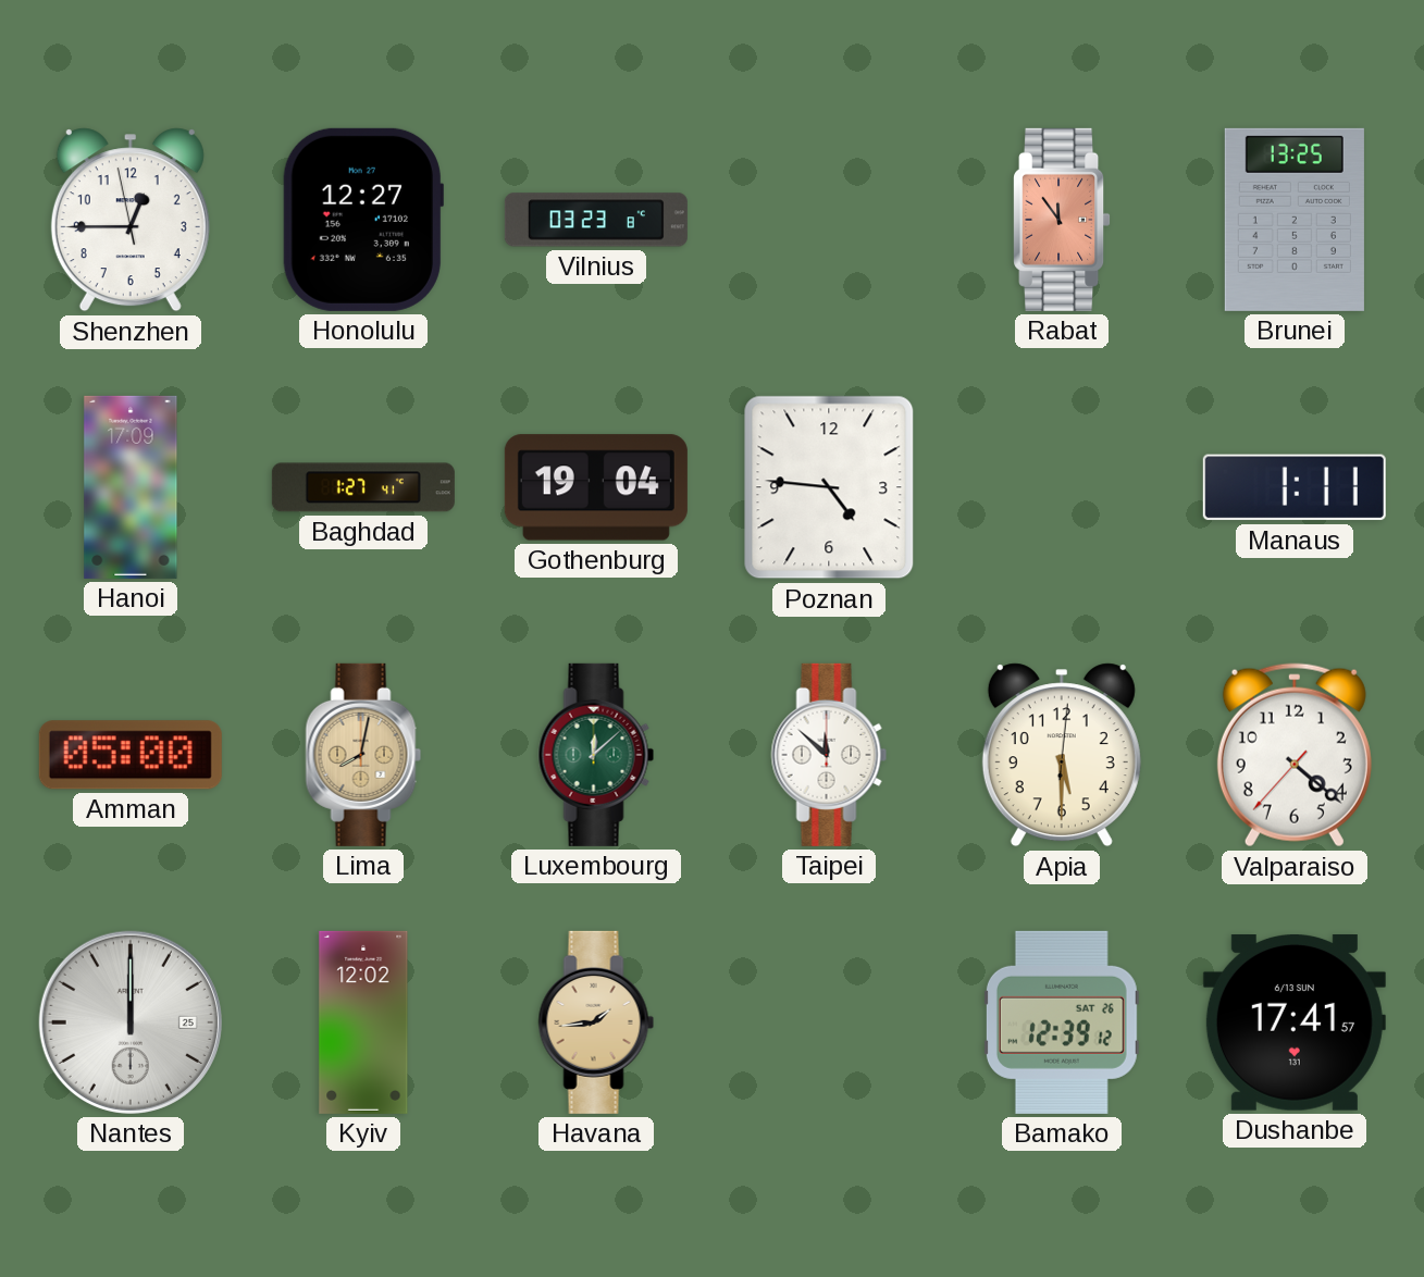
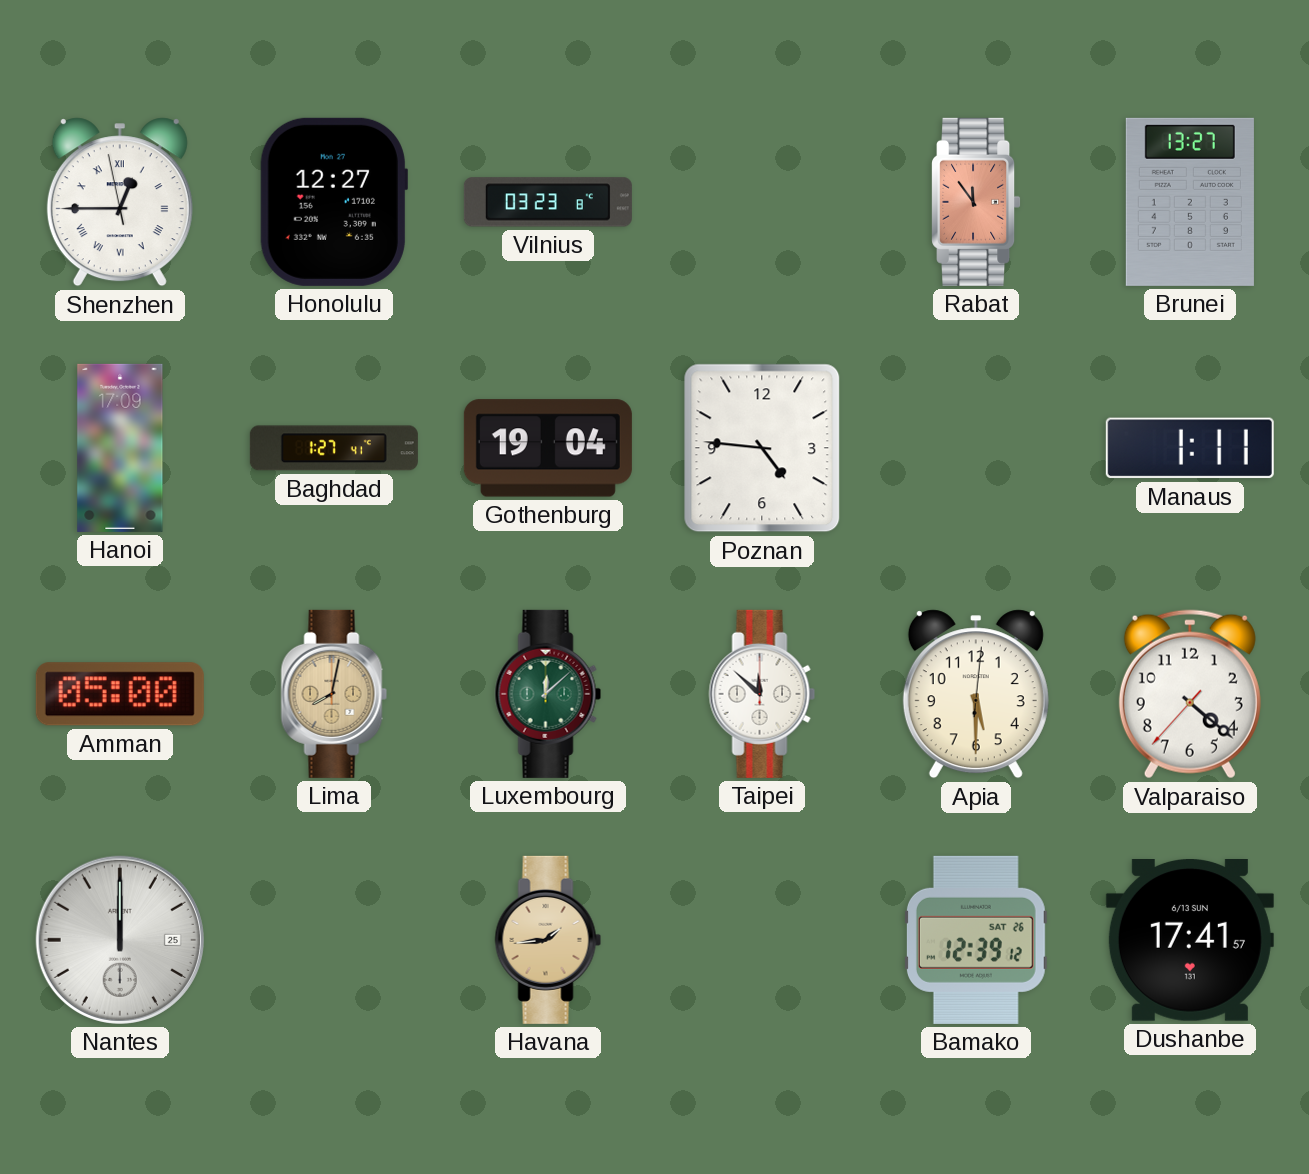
Shenzhen numerals: Arabic -> Roman (120, 202)
Brunei: 13:25 -> 13:27 (1190, 202)
Kyiv: 12:02 -> none (363, 1022)
